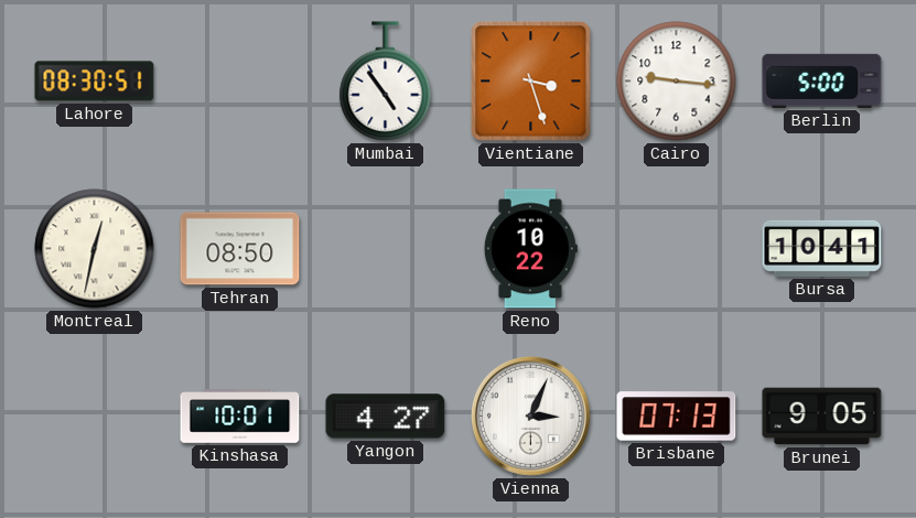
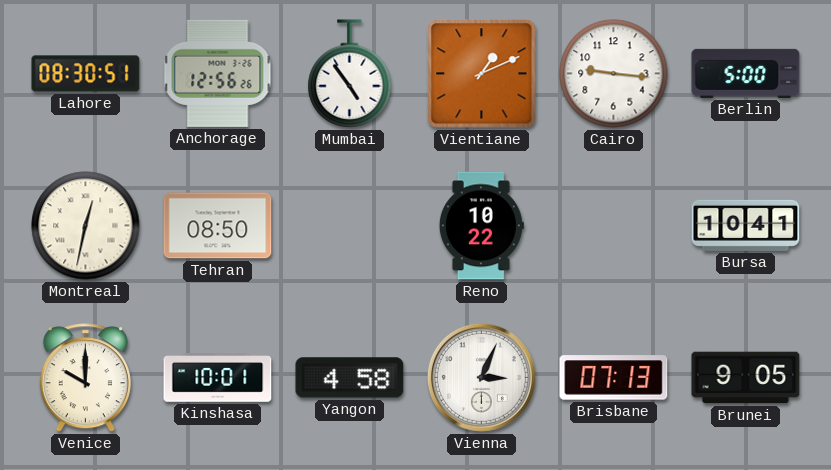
Anchorage: none -> 12:56 (218, 73)
Vientiane: 3:27 -> 1:11 (482, 74)
Venice: none -> 10:00 (85, 378)
Yangon: 4:27 -> 4:58 (350, 378)
